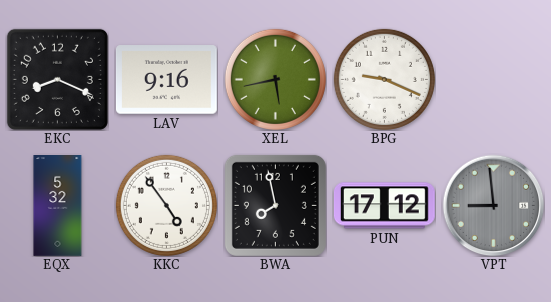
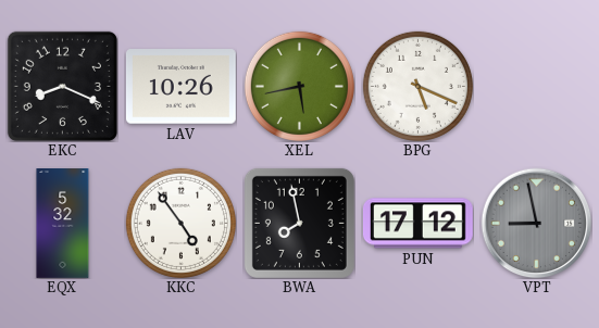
LAV: 9:16 -> 10:26 (180, 87)
BPG: 9:19 -> 5:19 (417, 86)
VPT: 8:59 -> 8:58 (536, 223)
